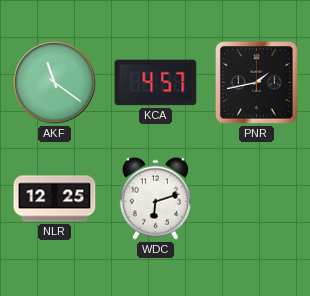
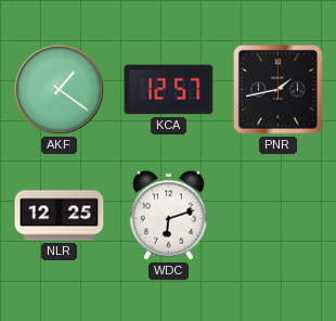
AKF: 11:21 -> 1:21 (60, 90)
KCA: 4:57 -> 12:57 (169, 90)
